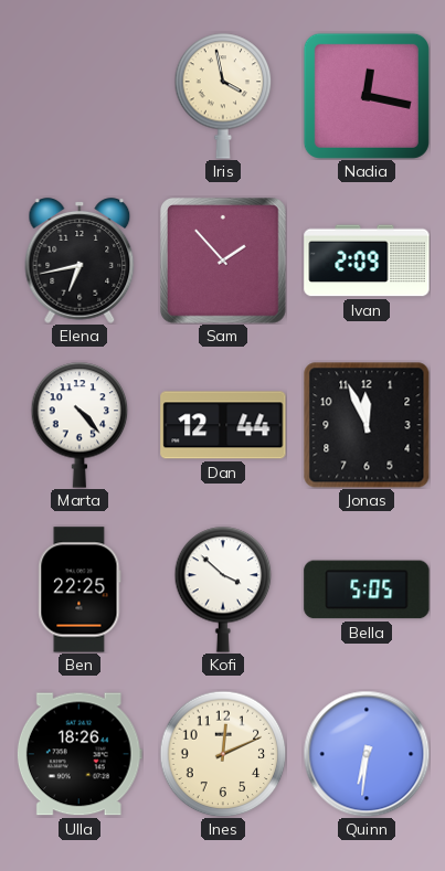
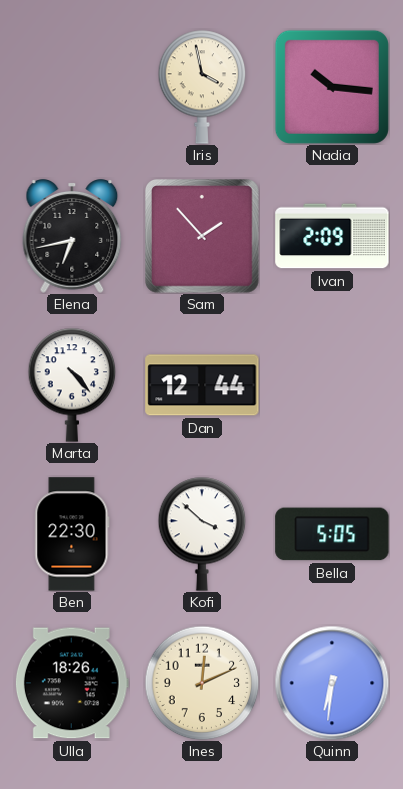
Nadia: 12:17 -> 10:16 (332, 87)
Jonas: 11:56 -> none (367, 425)
Ben: 22:25 -> 22:30 (72, 534)
